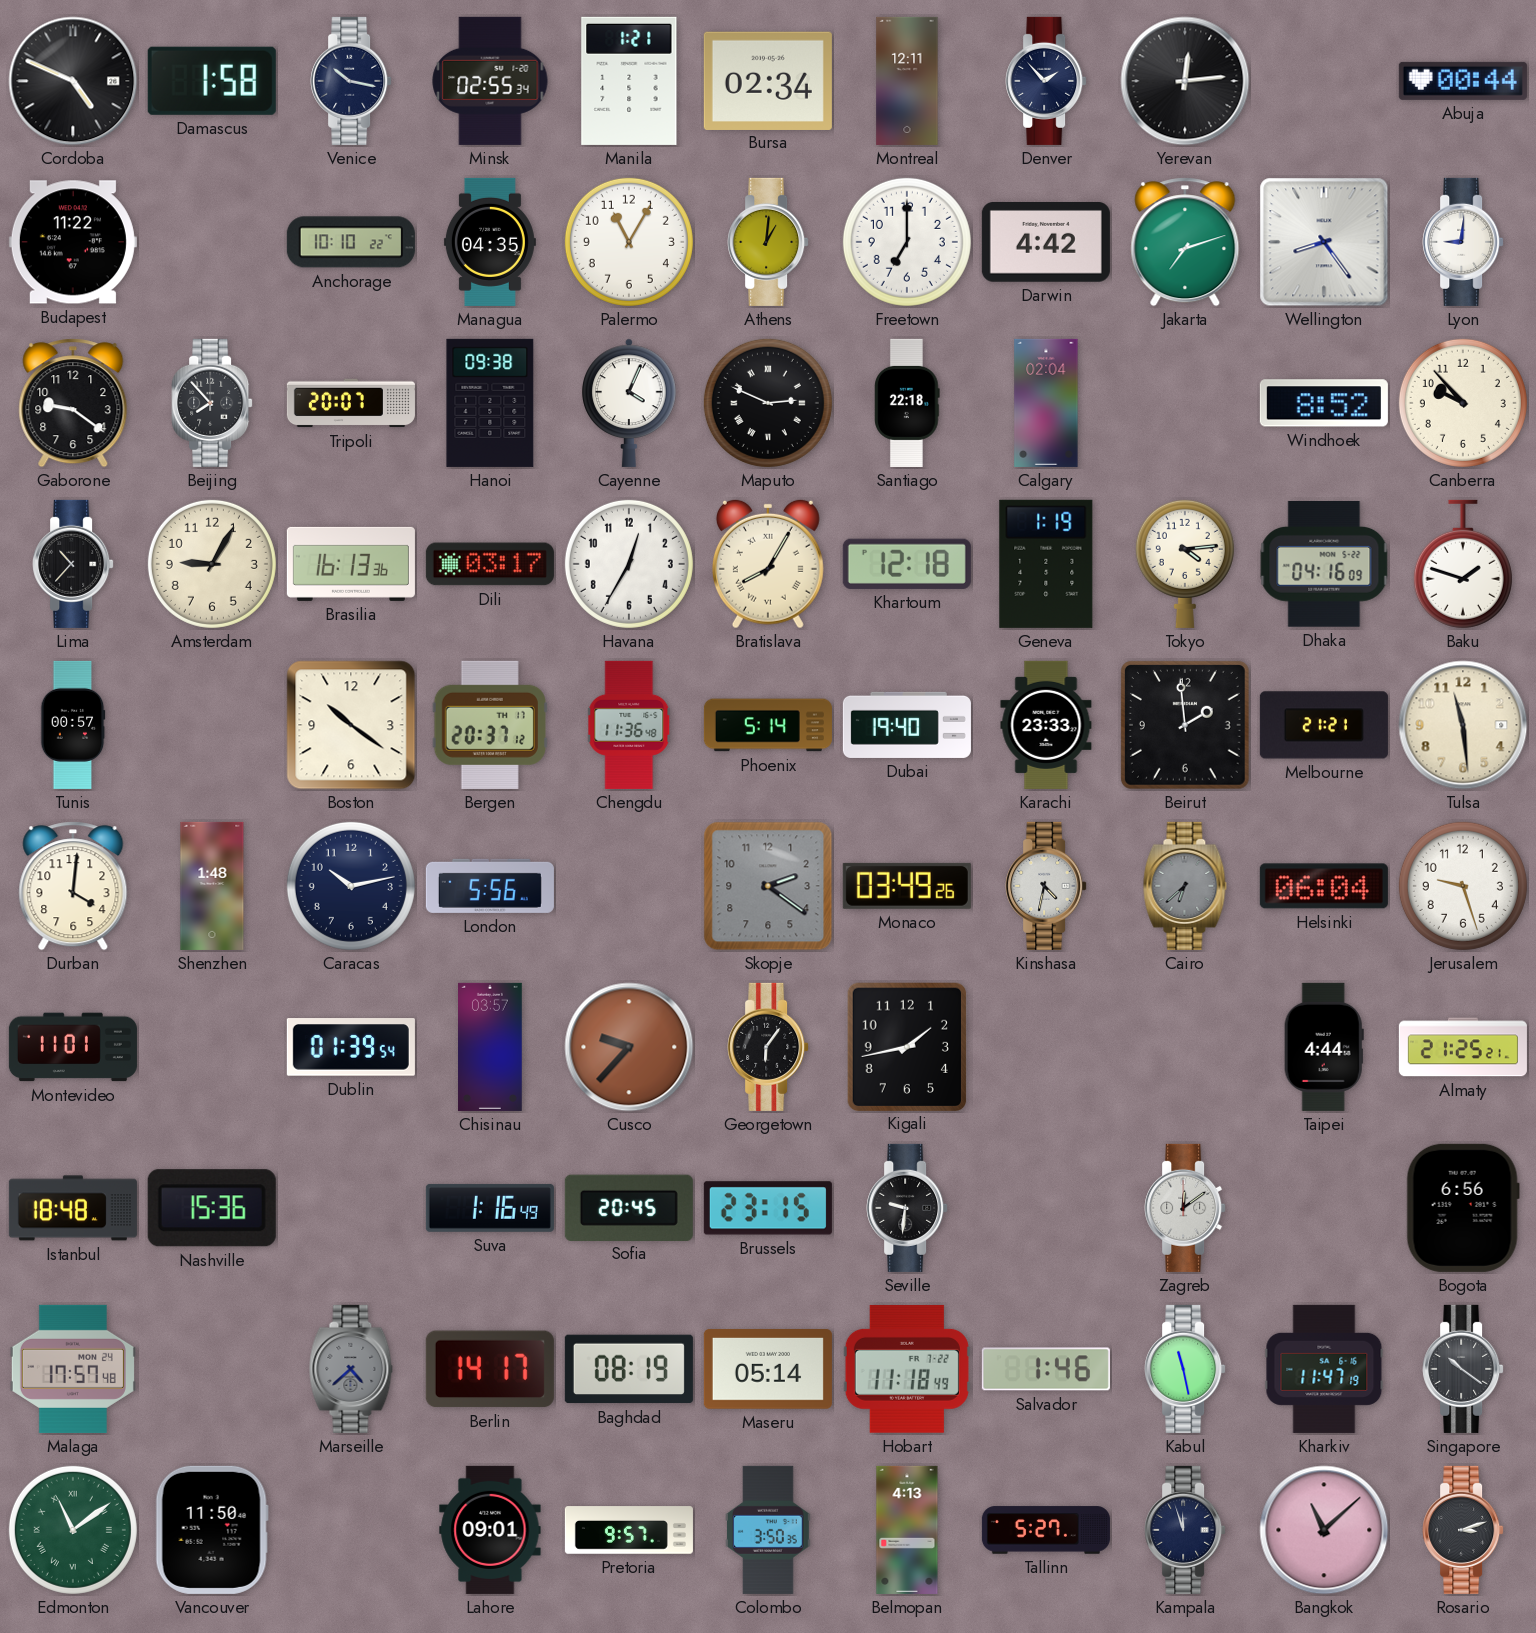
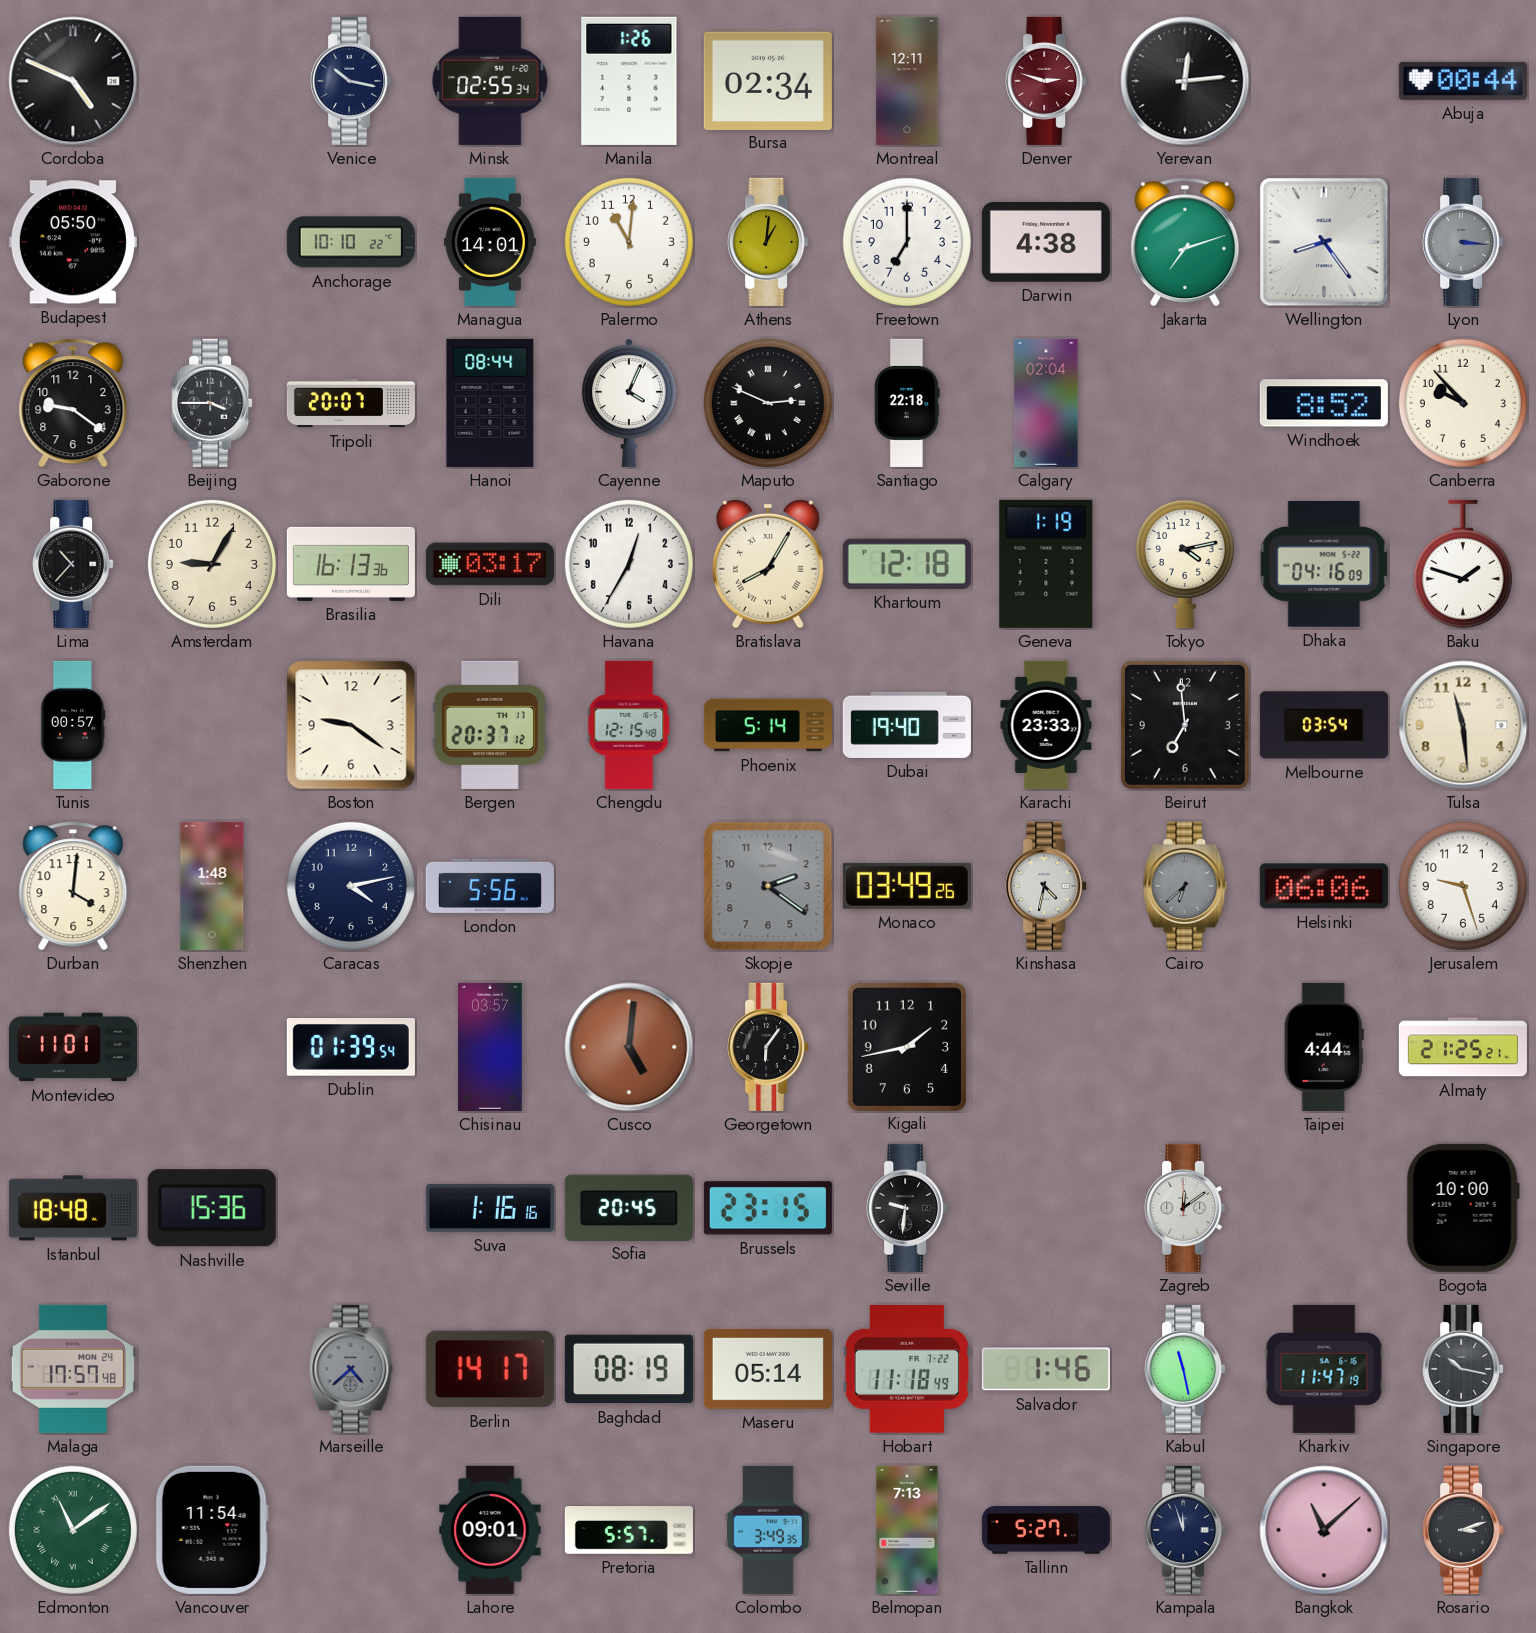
Damascus: 1:58 -> none (212, 81)
Manila: 1:21 -> 1:26 (629, 81)
Denver: 1:53 -> 2:48 (1046, 81)
Denver dial: navy -> burgundy (1046, 81)
Budapest: 11:22 -> 05:50 (73, 242)
Managua: 04:35 -> 14:01 (490, 242)
Palermo: 11:05 -> 11:01 (629, 242)
Darwin: 4:42 -> 4:38 (1046, 243)
Lyon: 9:01 -> 3:16 (1463, 242)
Lyon dial: white -> grey (1463, 242)
Beijing: 7:53 -> 3:45 (212, 403)
Hanoi: 09:38 -> 08:44 (490, 403)
Tokyo: 4:14 -> 4:13 (1185, 563)
Boston: 10:21 -> 9:21 (351, 725)
Chengdu: 11:36 -> 12:15 (630, 725)
Beirut: 1:59 -> 6:59 (1185, 725)
Melbourne: 21:21 -> 03:54 (1324, 725)
Caracas: 10:13 -> 4:13 (351, 886)
Helsinki: 06:04 -> 06:06 (1324, 886)
Cusco: 9:37 -> 5:01 (629, 1047)
Suva: 1:16:49 -> 1:16:16 (490, 1208)
Bogota: 6:56 -> 10:00 (1463, 1208)
Singapore: 10:21 -> 10:17 (1463, 1369)
Vancouver: 11:50 -> 11:54 (212, 1530)
Pretoria: 9:57 -> 5:57 (629, 1530)
Colombo: 3:50 -> 3:49 (768, 1530)
Belmopan: 4:13 -> 7:13 (907, 1530)
